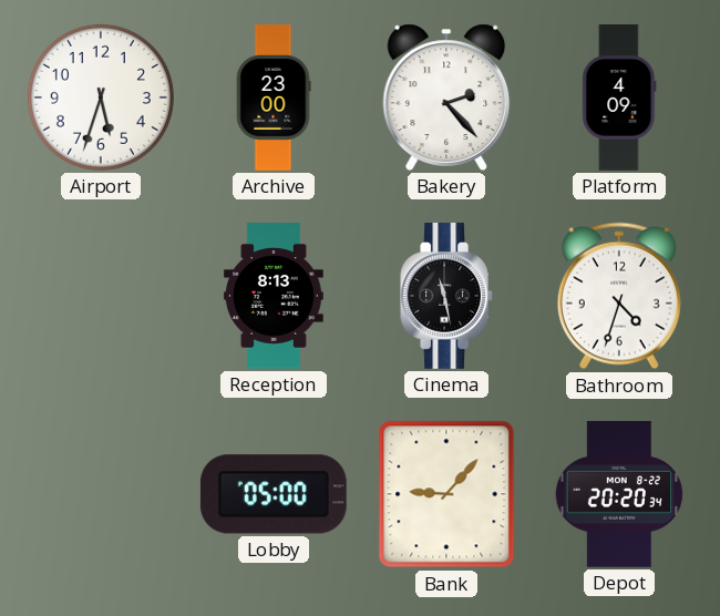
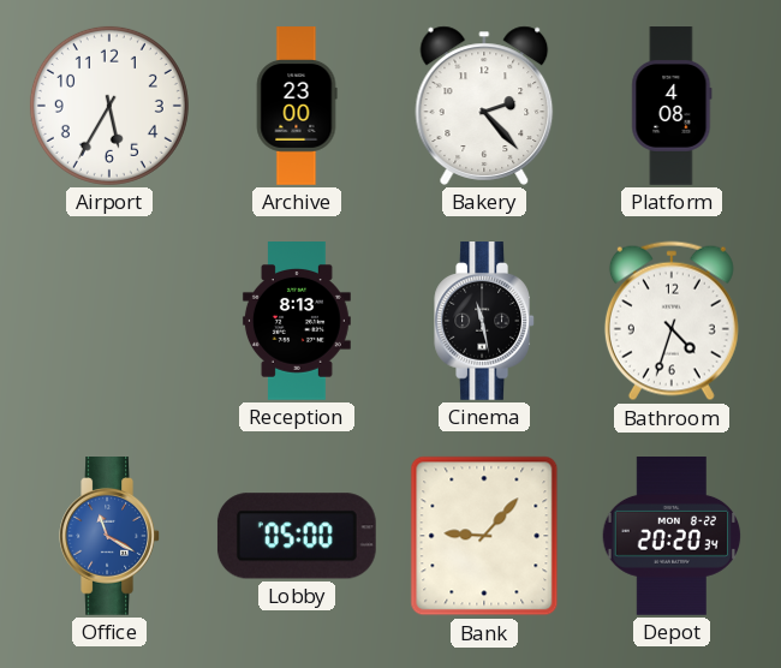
Airport: 5:33 -> 5:35 (109, 106)
Platform: 4:09 -> 4:08 (672, 106)
Office: none -> 11:20 (109, 537)
